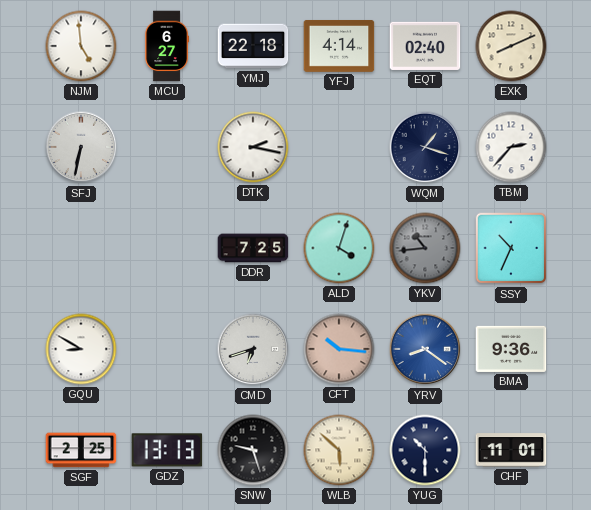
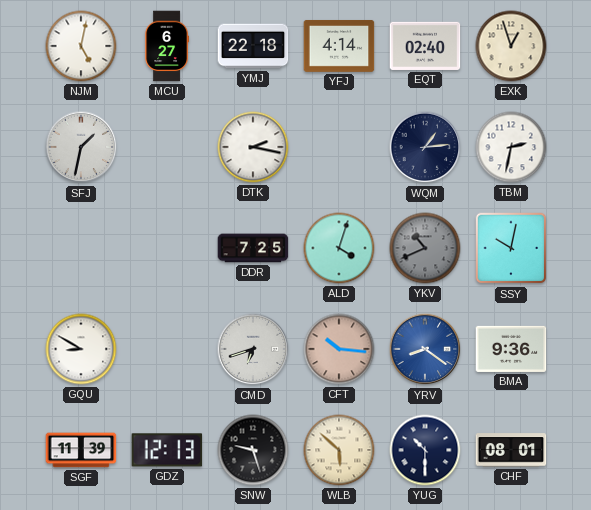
NJM: 4:59 -> 5:02 (81, 46)
EXK: 8:11 -> 12:57 (511, 46)
SFJ: 6:32 -> 1:32 (81, 147)
WQM: 1:18 -> 1:14 (425, 147)
TBM: 2:37 -> 2:32 (511, 147)
YKV: 10:44 -> 10:41 (425, 248)
SSY: 10:34 -> 10:02 (511, 248)
SGF: 2:25 -> 11:39 (81, 450)
GDZ: 13:13 -> 12:13 (167, 450)
CHF: 11:01 -> 08:01 (511, 450)
